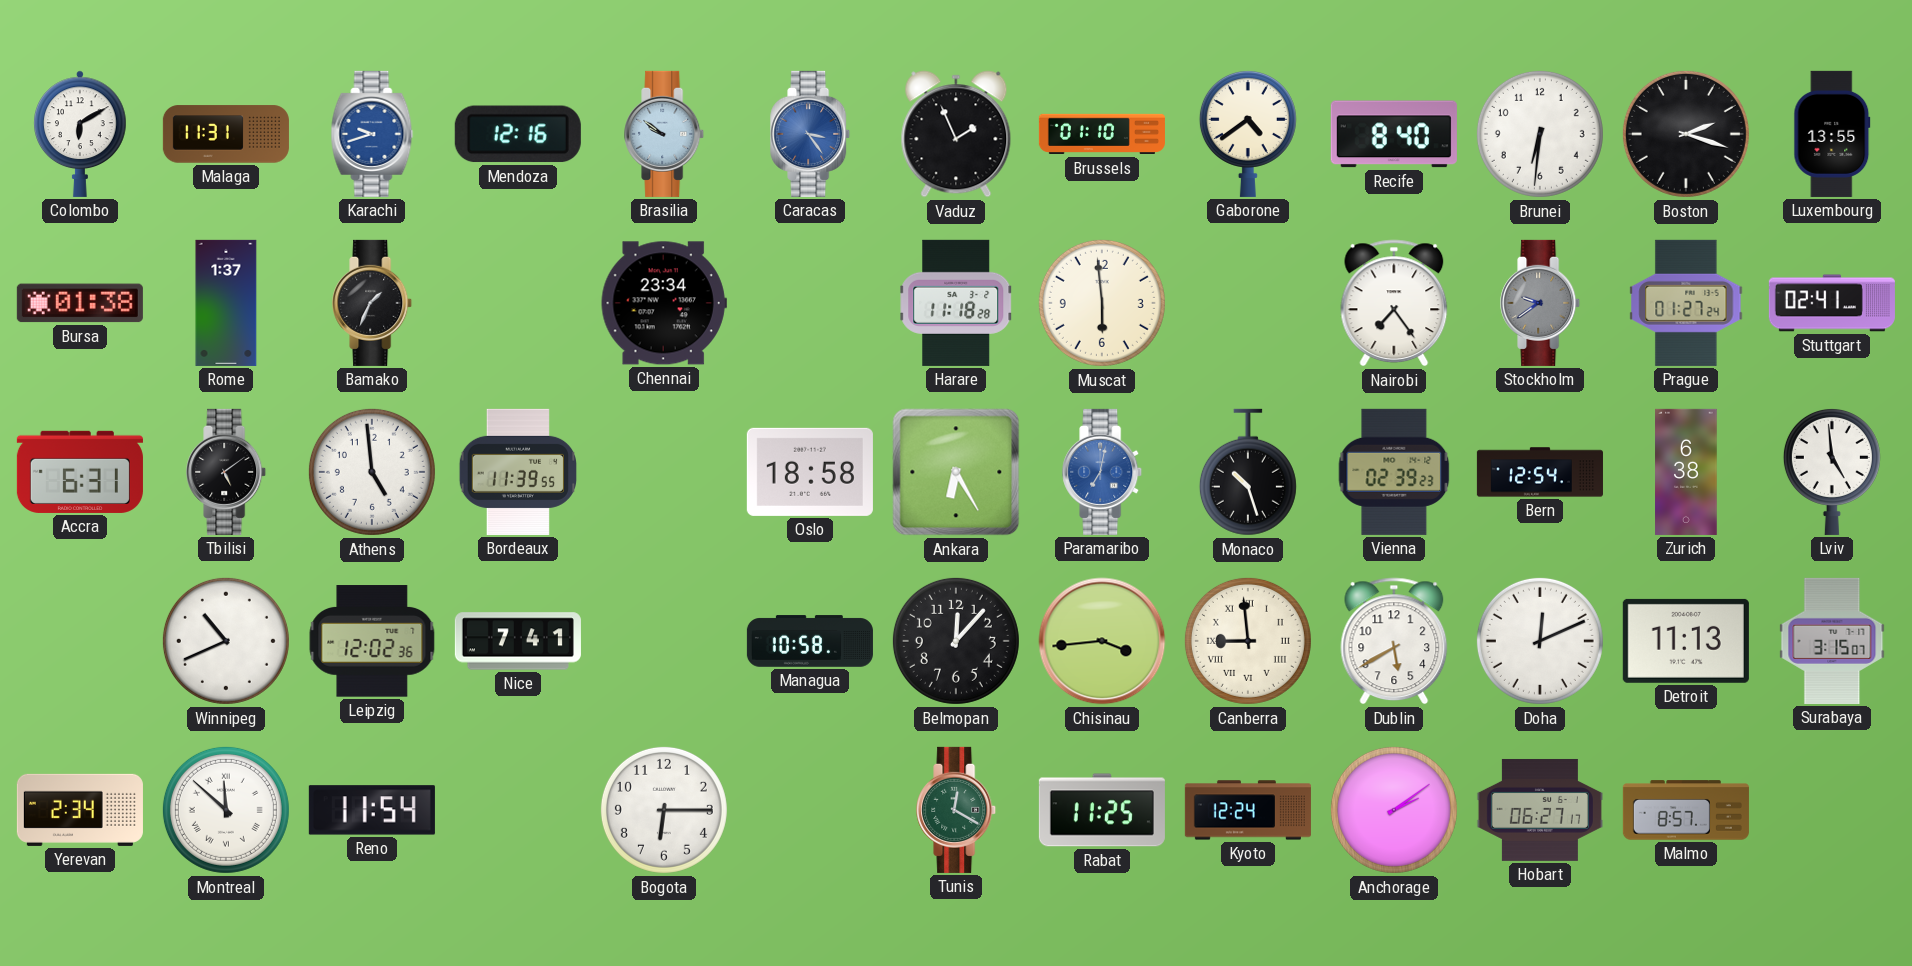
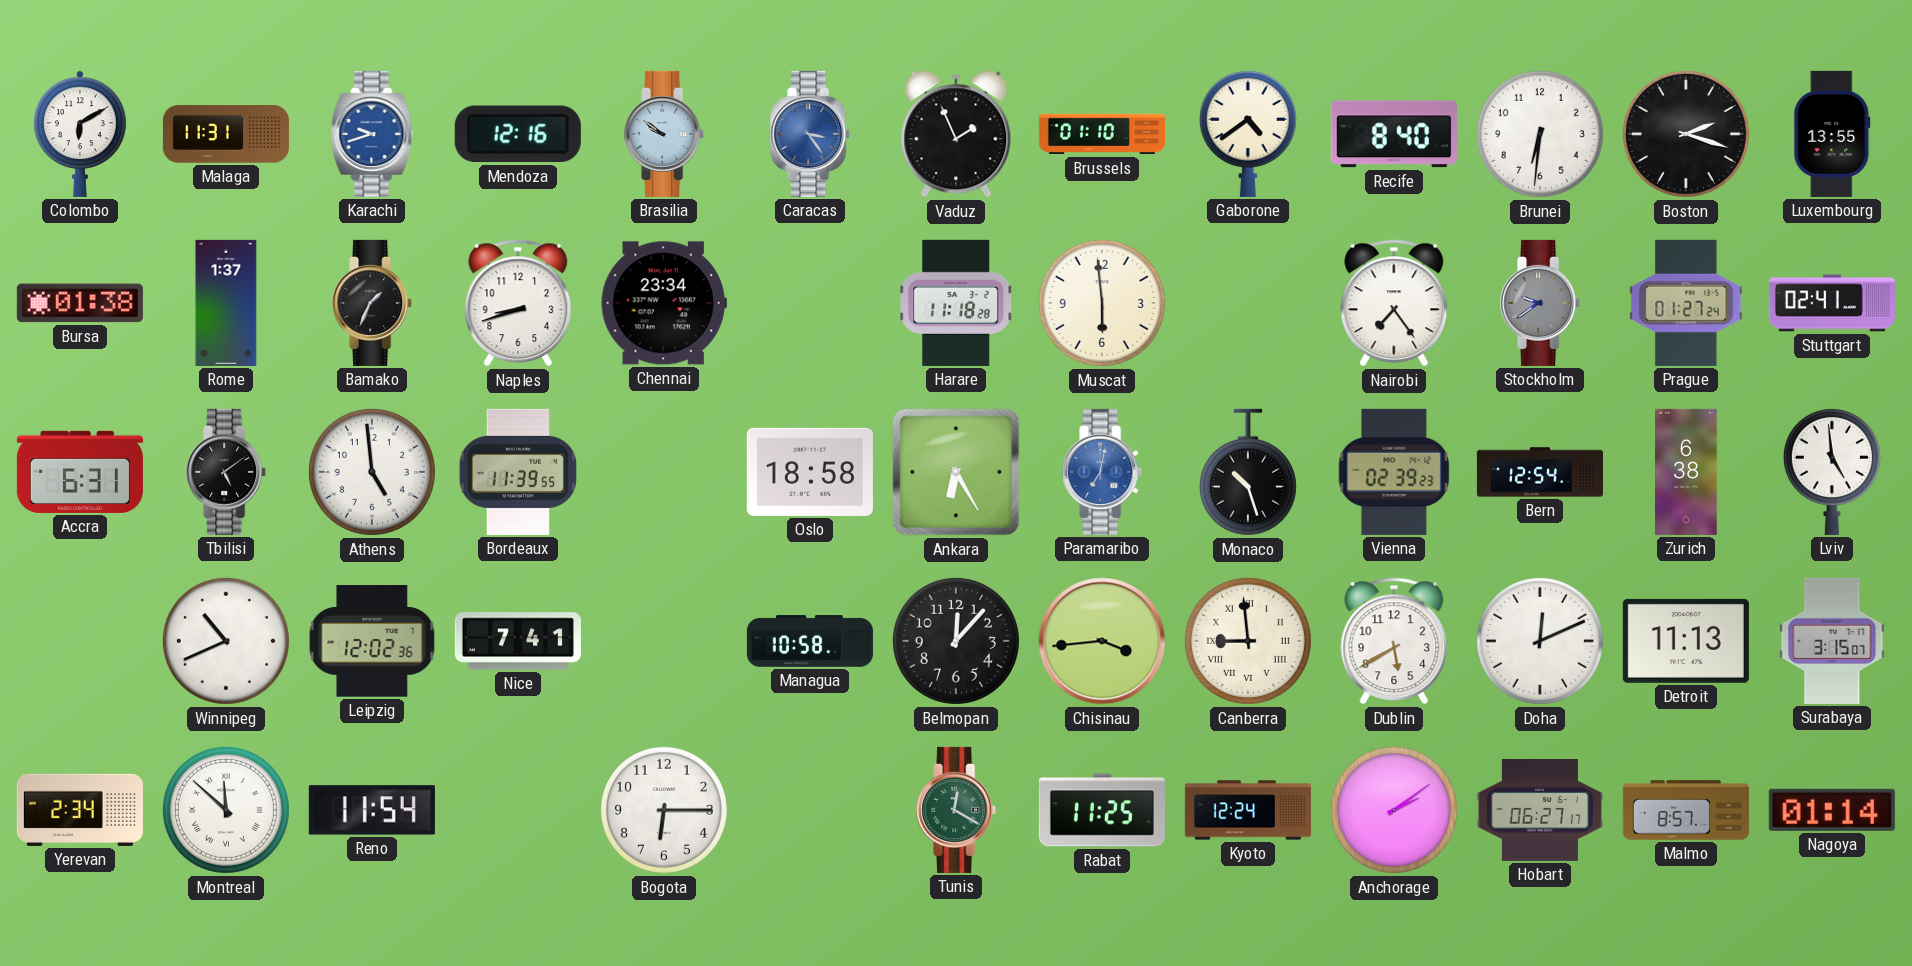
Naples: none -> 8:42 (518, 303)
Nagoya: none -> 01:14 (1832, 810)
